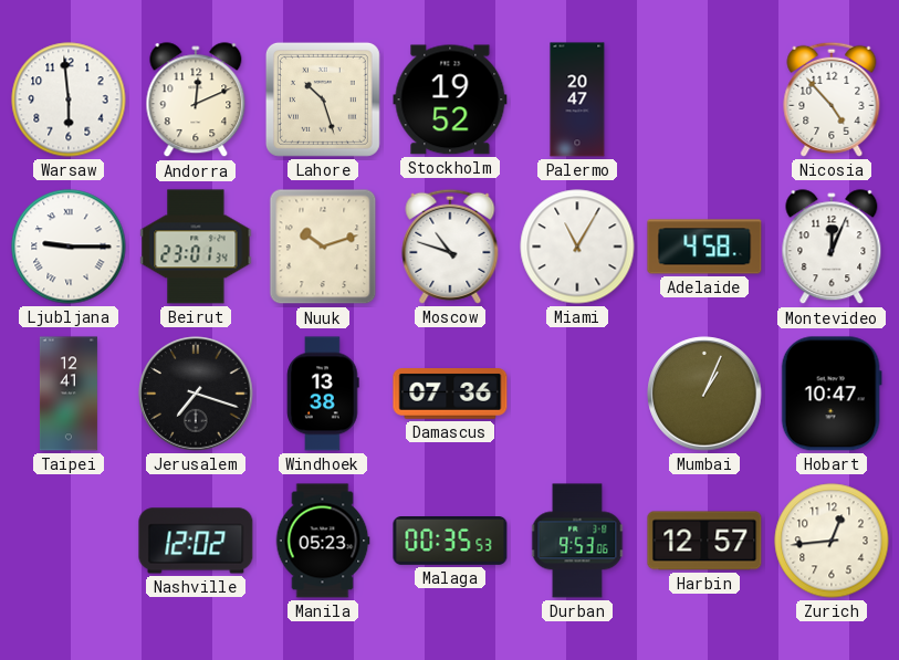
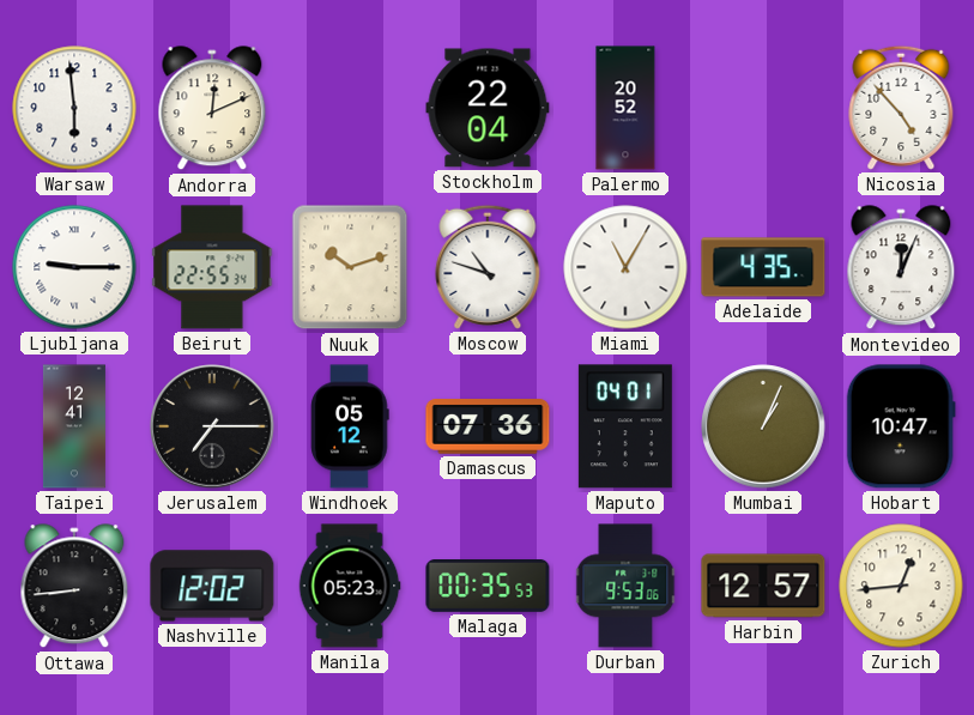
Lahore: 10:27 -> none (323, 99)
Stockholm: 19:52 -> 22:04 (488, 108)
Palermo: 20:47 -> 20:52 (625, 108)
Beirut: 23:01 -> 22:55 (212, 267)
Adelaide: 4:58 -> 4:35 (763, 267)
Jerusalem: 7:18 -> 7:15 (212, 426)
Windhoek: 13:38 -> 05:12 (350, 426)
Maputo: none -> 04:01 (625, 426)
Ottawa: none -> 8:44 (74, 587)
